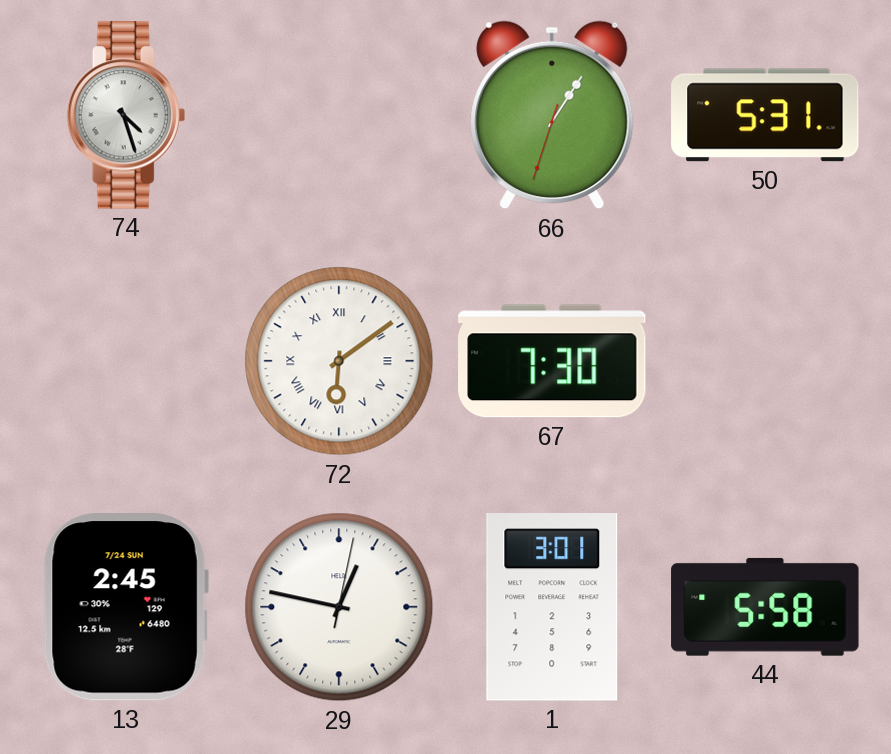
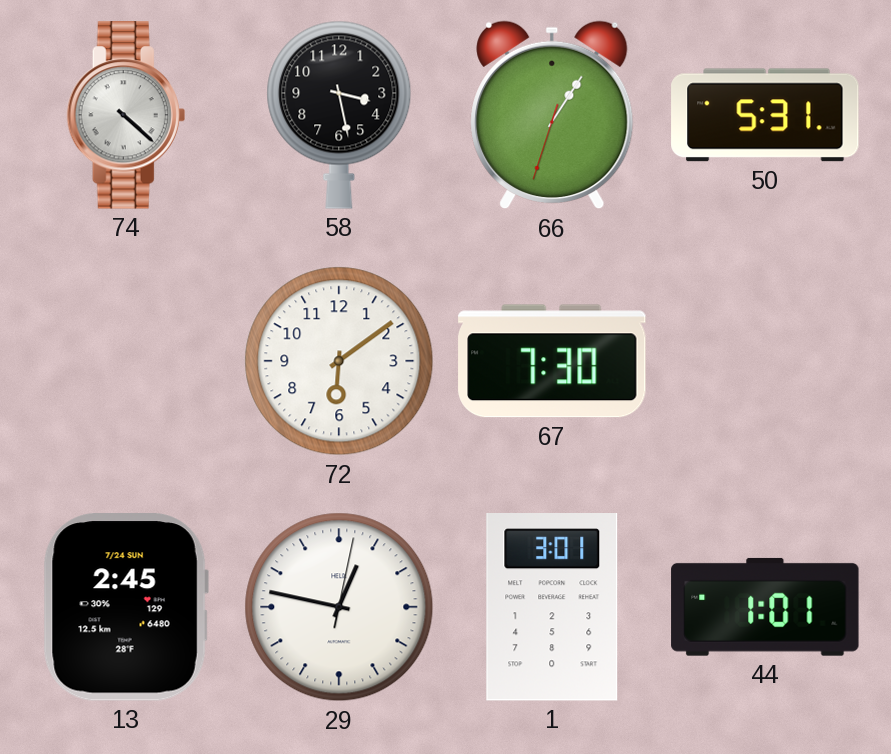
74: 4:27 -> 4:22 (126, 115)
58: none -> 3:28 (339, 115)
72 numerals: Roman -> Arabic (339, 361)
44: 5:58 -> 1:01 (765, 607)
